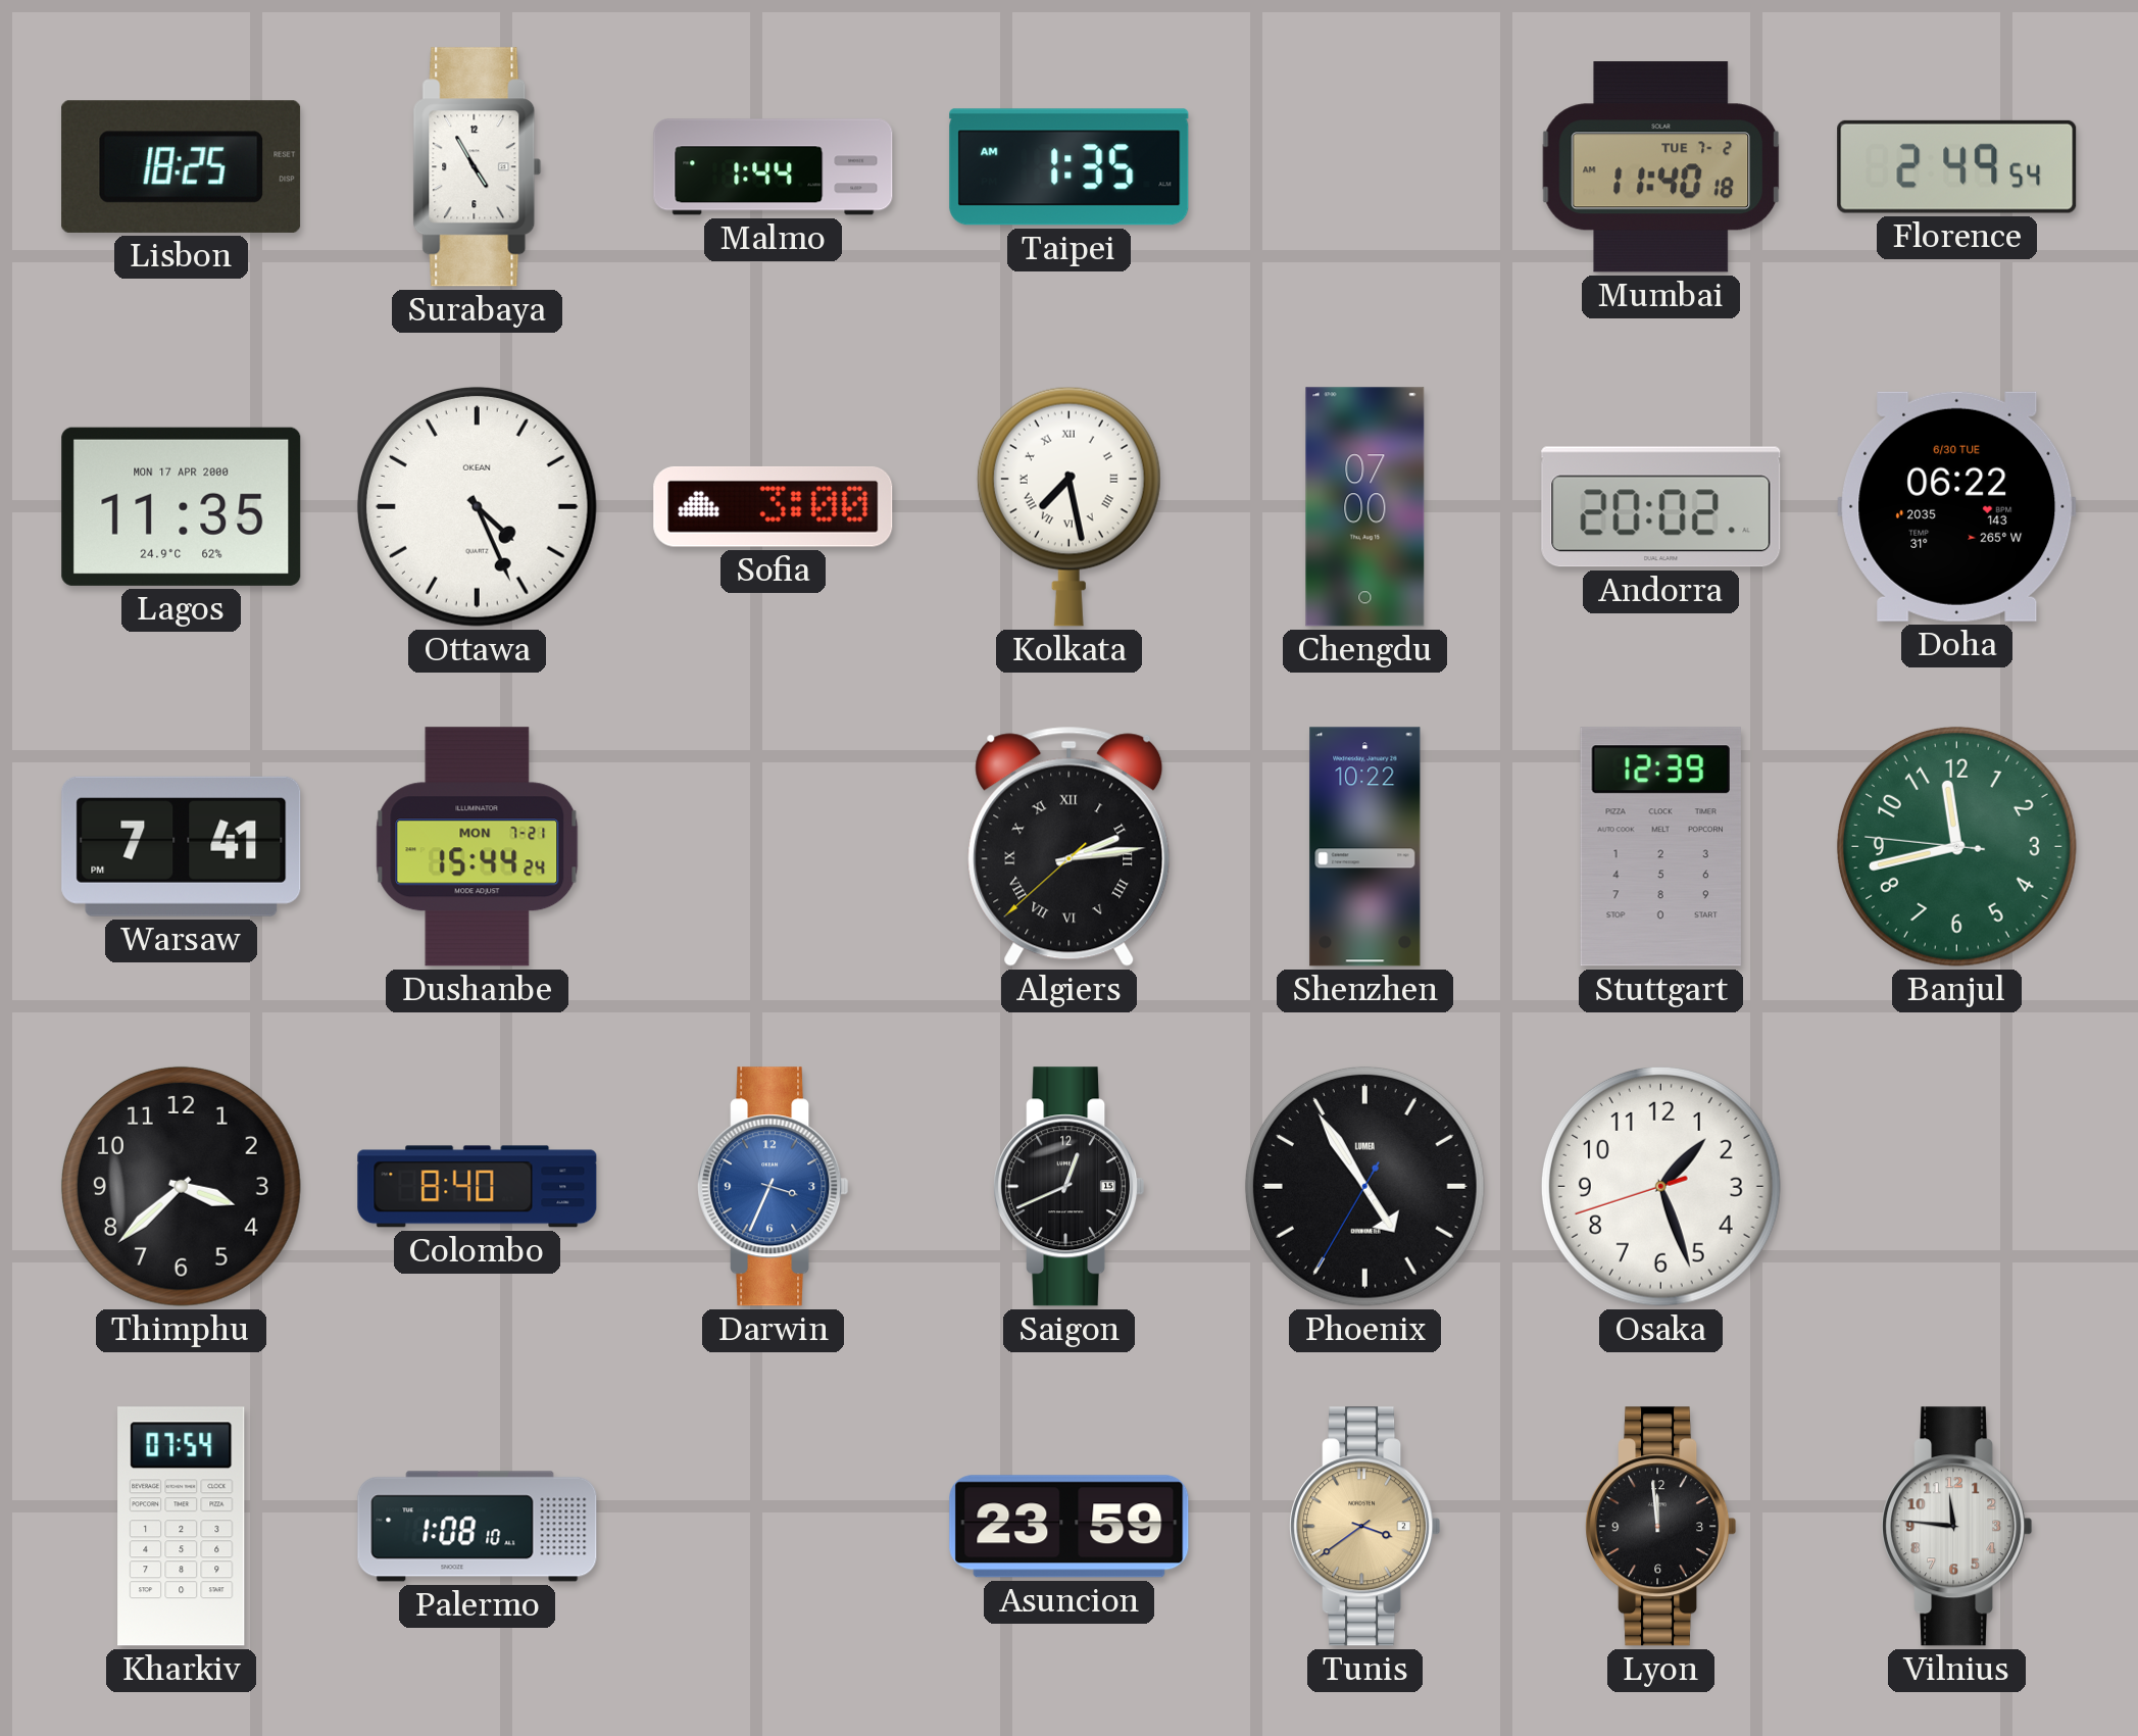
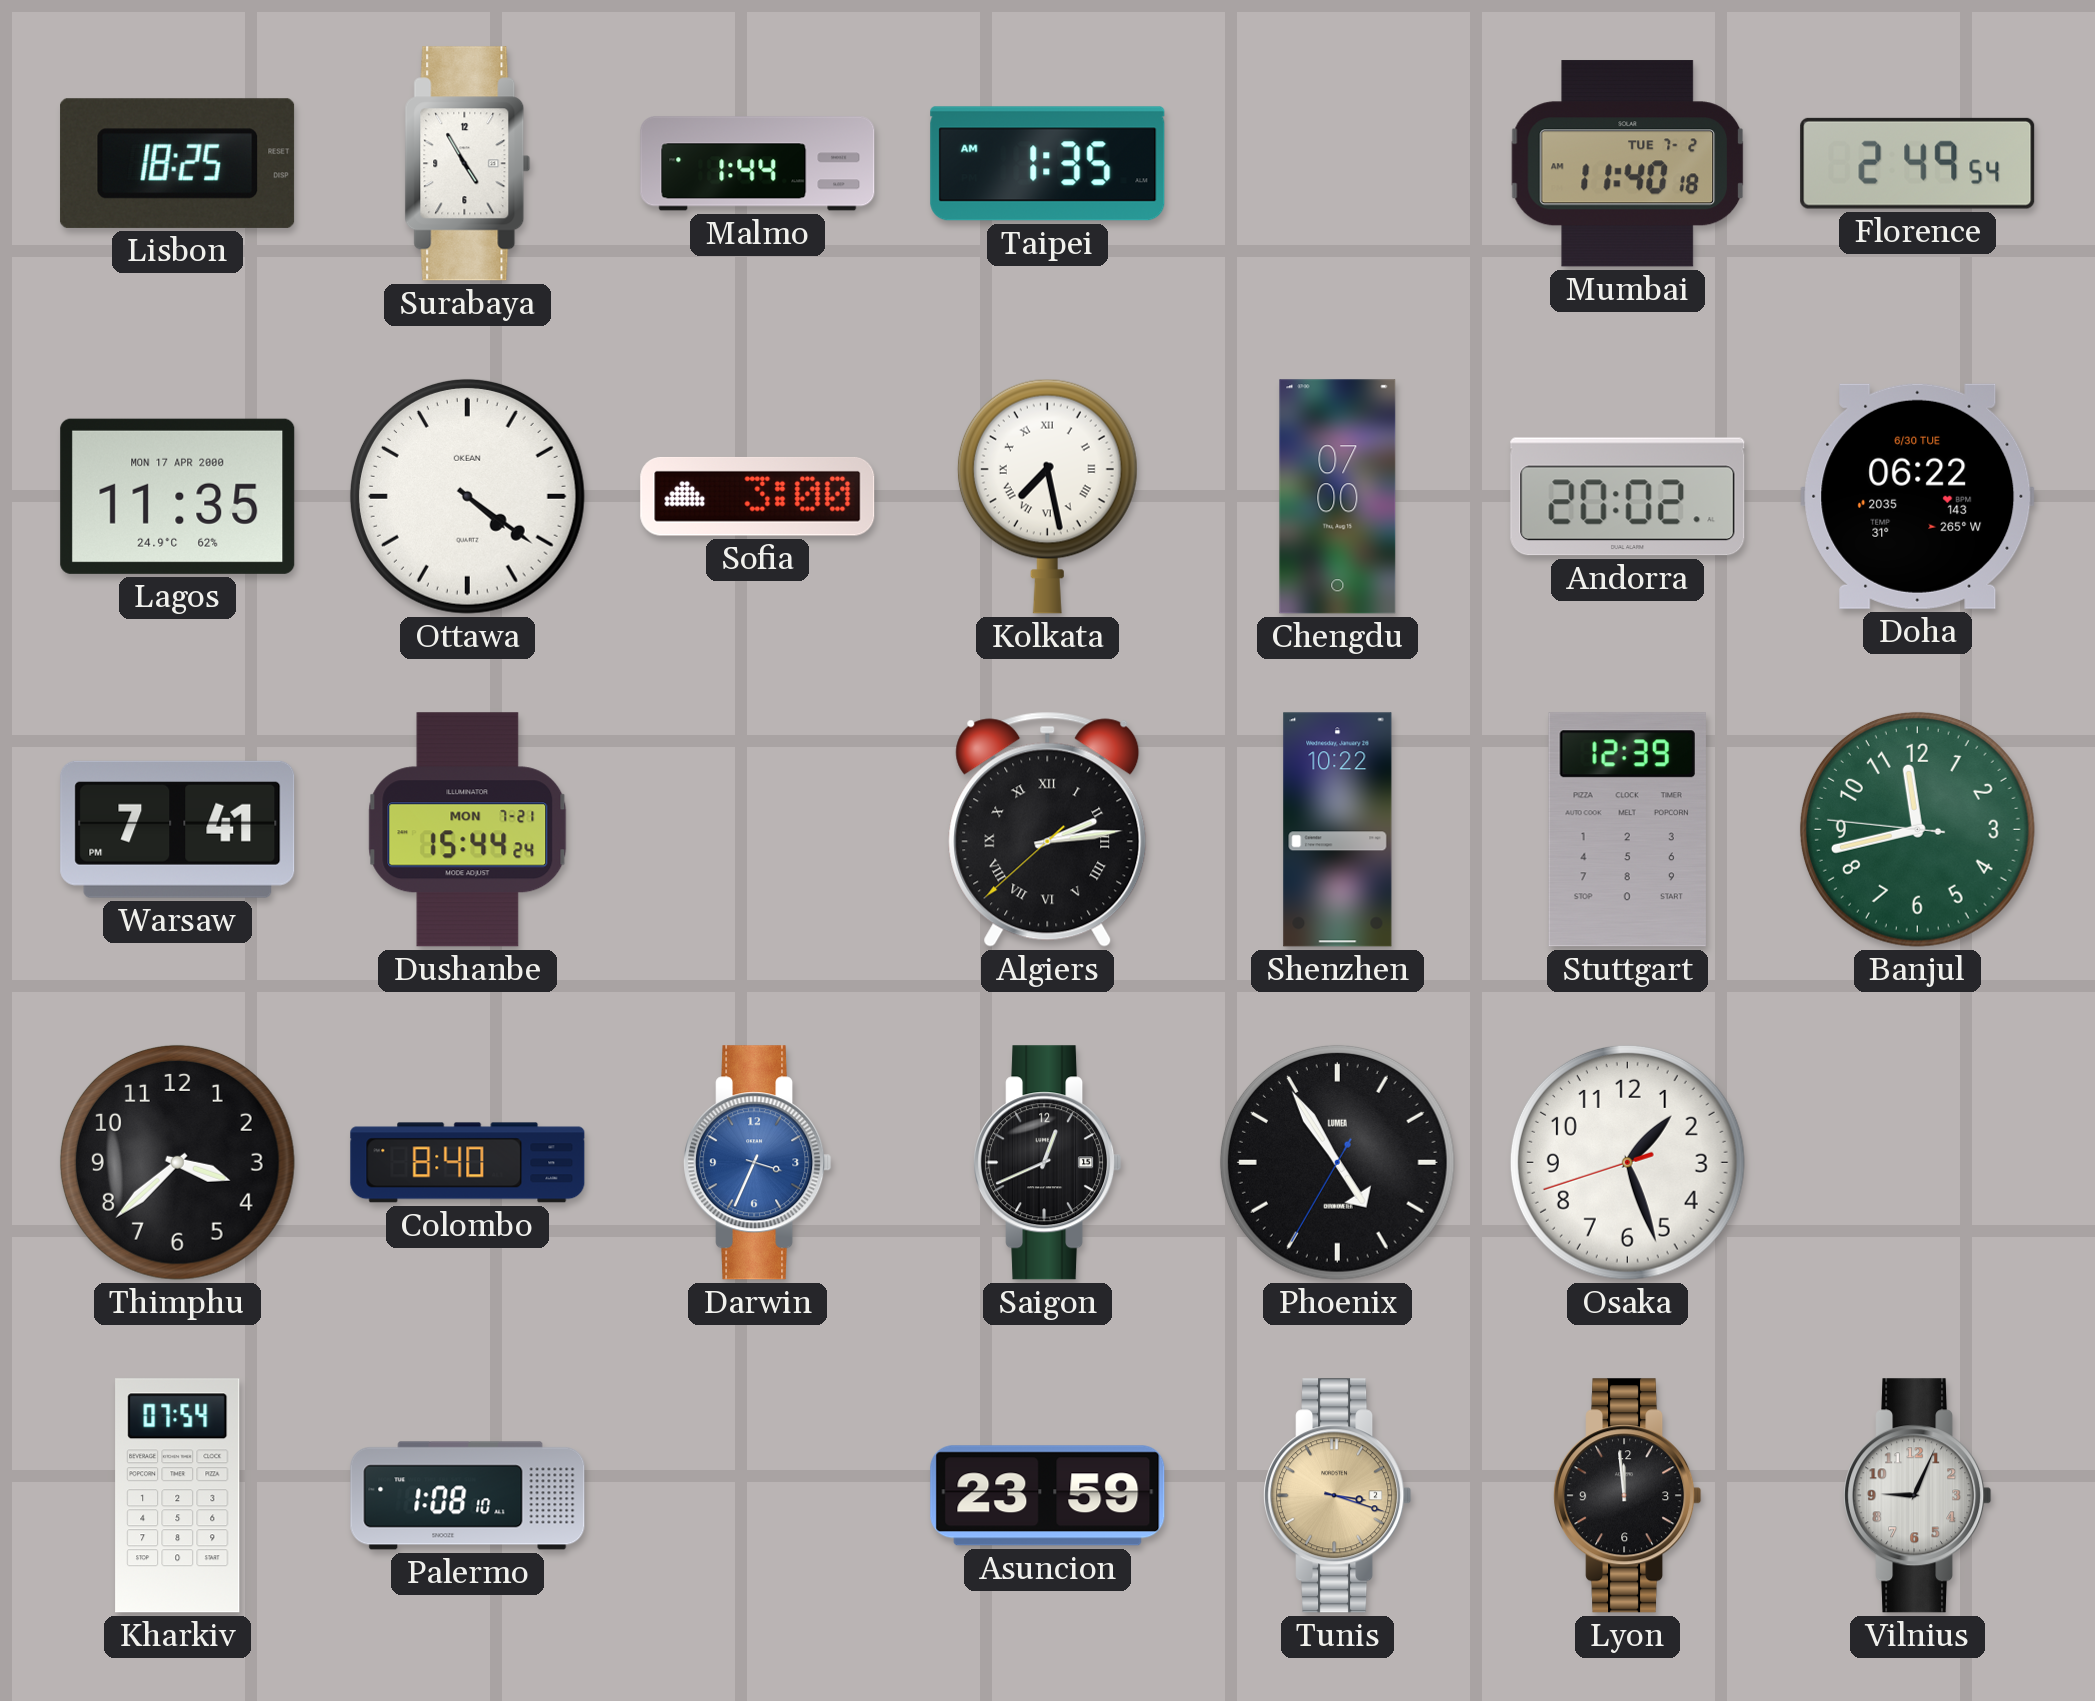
Ottawa: 4:26 -> 4:21 (467, 496)
Tunis: 3:39 -> 3:18 (1338, 1496)
Vilnius: 11:46 -> 9:04 (1918, 1496)
